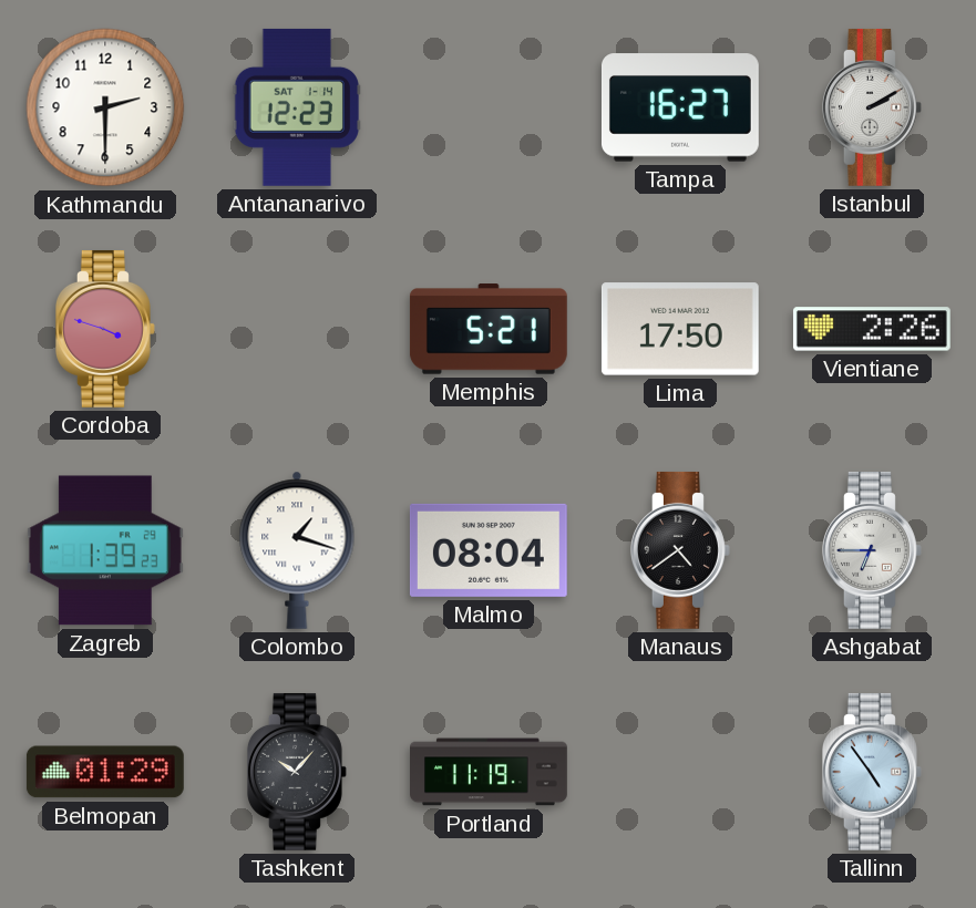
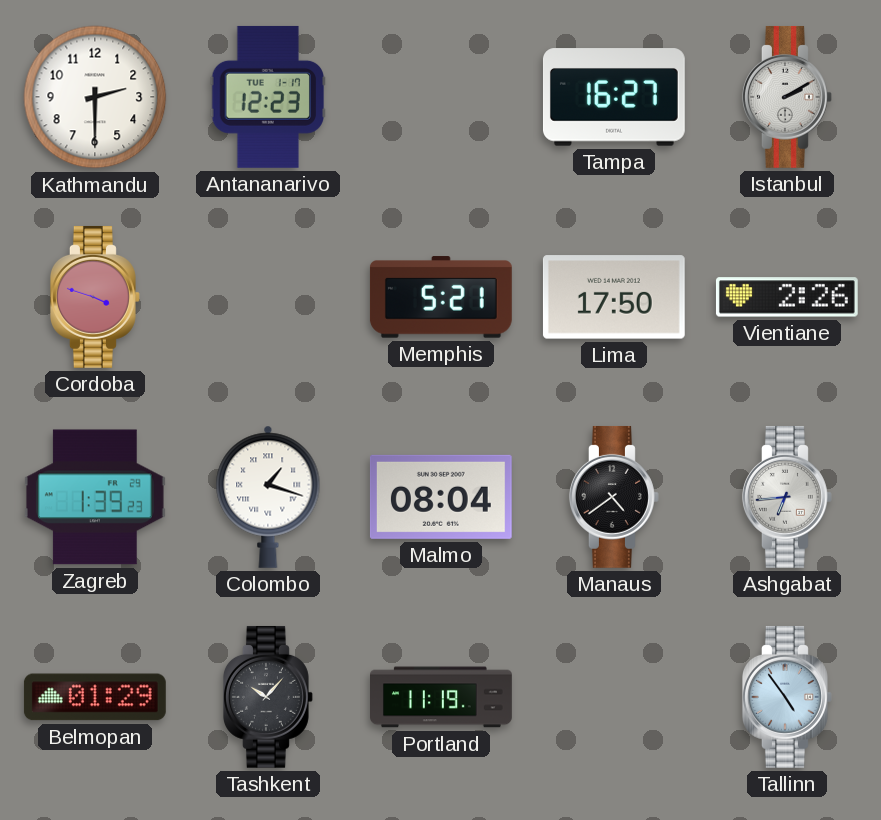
Antananarivo date: SAT 1-14 -> TUE 1-17 (268, 97)
Ashgabat: 6:45 -> 6:44 (787, 497)
